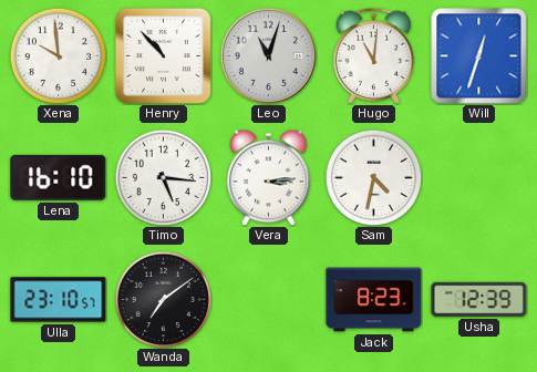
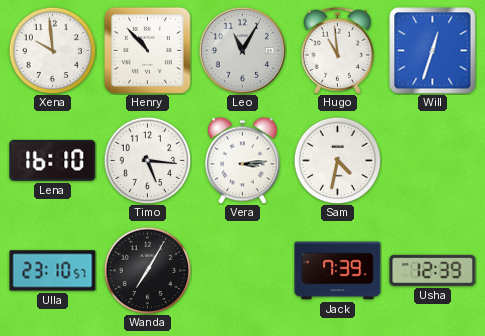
Leo: 11:03 -> 11:05 (242, 50)
Hugo: 11:01 -> 10:59 (338, 50)
Wanda: 7:09 -> 7:05 (147, 270)
Jack: 8:23 -> 7:39 (338, 271)
